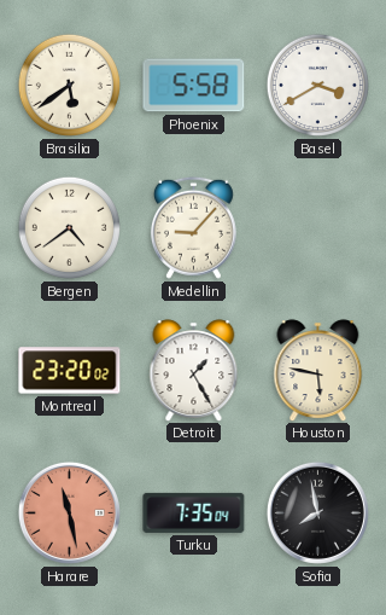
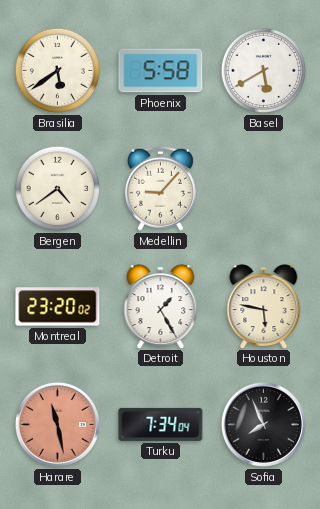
Basel: 3:40 -> 5:40 (263, 70)
Turku: 7:35 -> 7:34 (161, 424)
Sofia: 7:58 -> 7:56 (263, 424)
